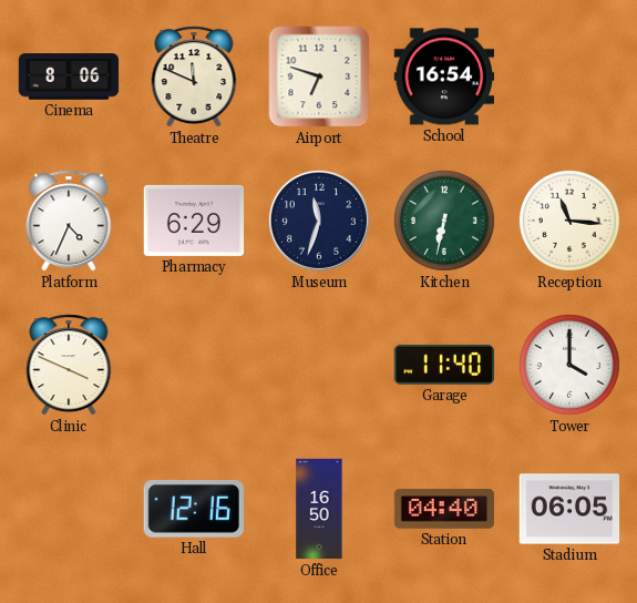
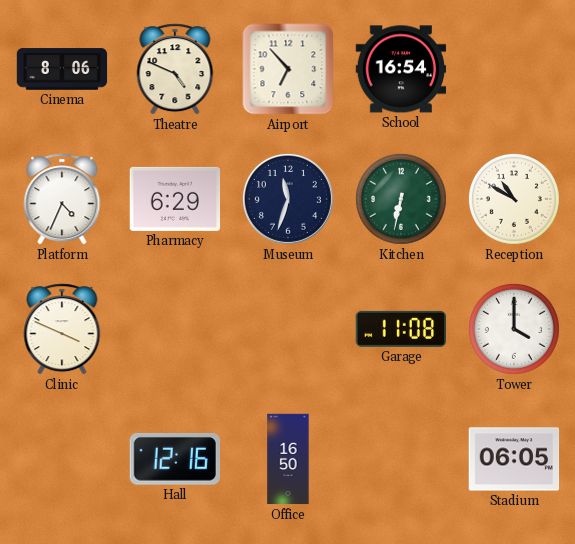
Theatre: 11:49 -> 4:49 (175, 69)
Airport: 6:48 -> 6:53 (288, 69)
Reception: 11:16 -> 10:50 (514, 199)
Garage: 11:40 -> 11:08 (400, 329)
Station: 04:40 -> none (444, 509)
